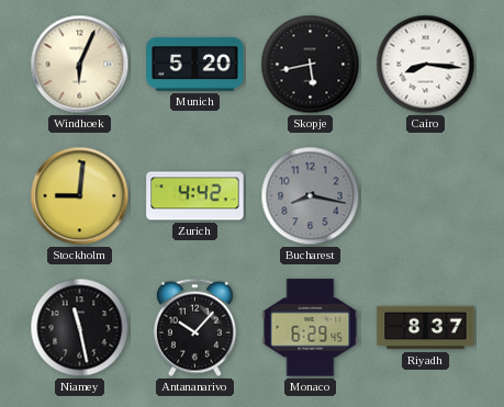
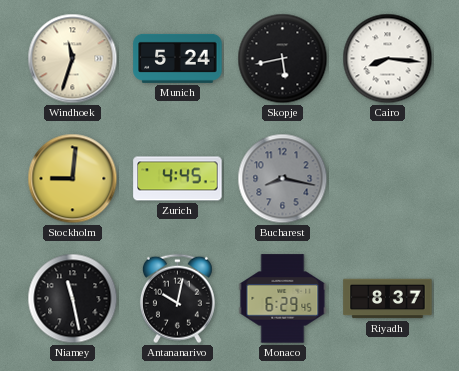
Windhoek: 6:04 -> 11:33 (73, 59)
Munich: 5:20 -> 5:24 (178, 58)
Zurich: 4:42 -> 4:45 (178, 179)
Antananarivo: 10:07 -> 10:02 (177, 299)
